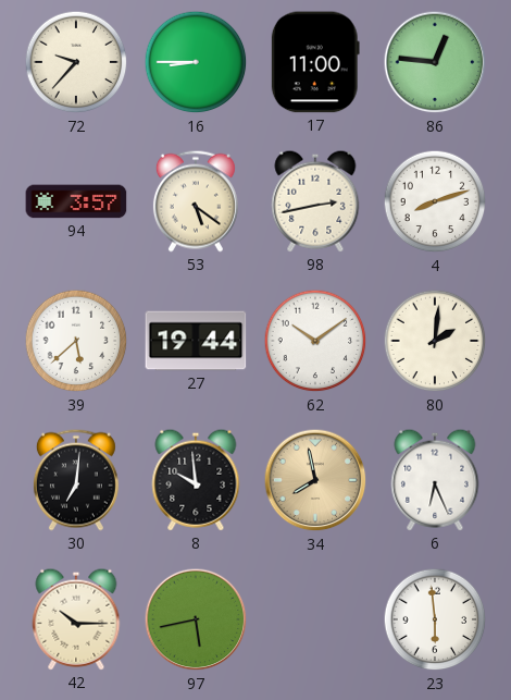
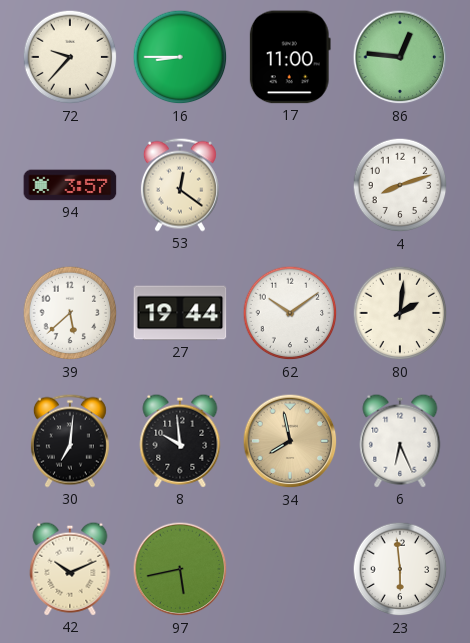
53: 5:21 -> 12:21 (180, 185)
98: 2:43 -> none (315, 201)
42: 10:15 -> 10:11 (70, 569)
